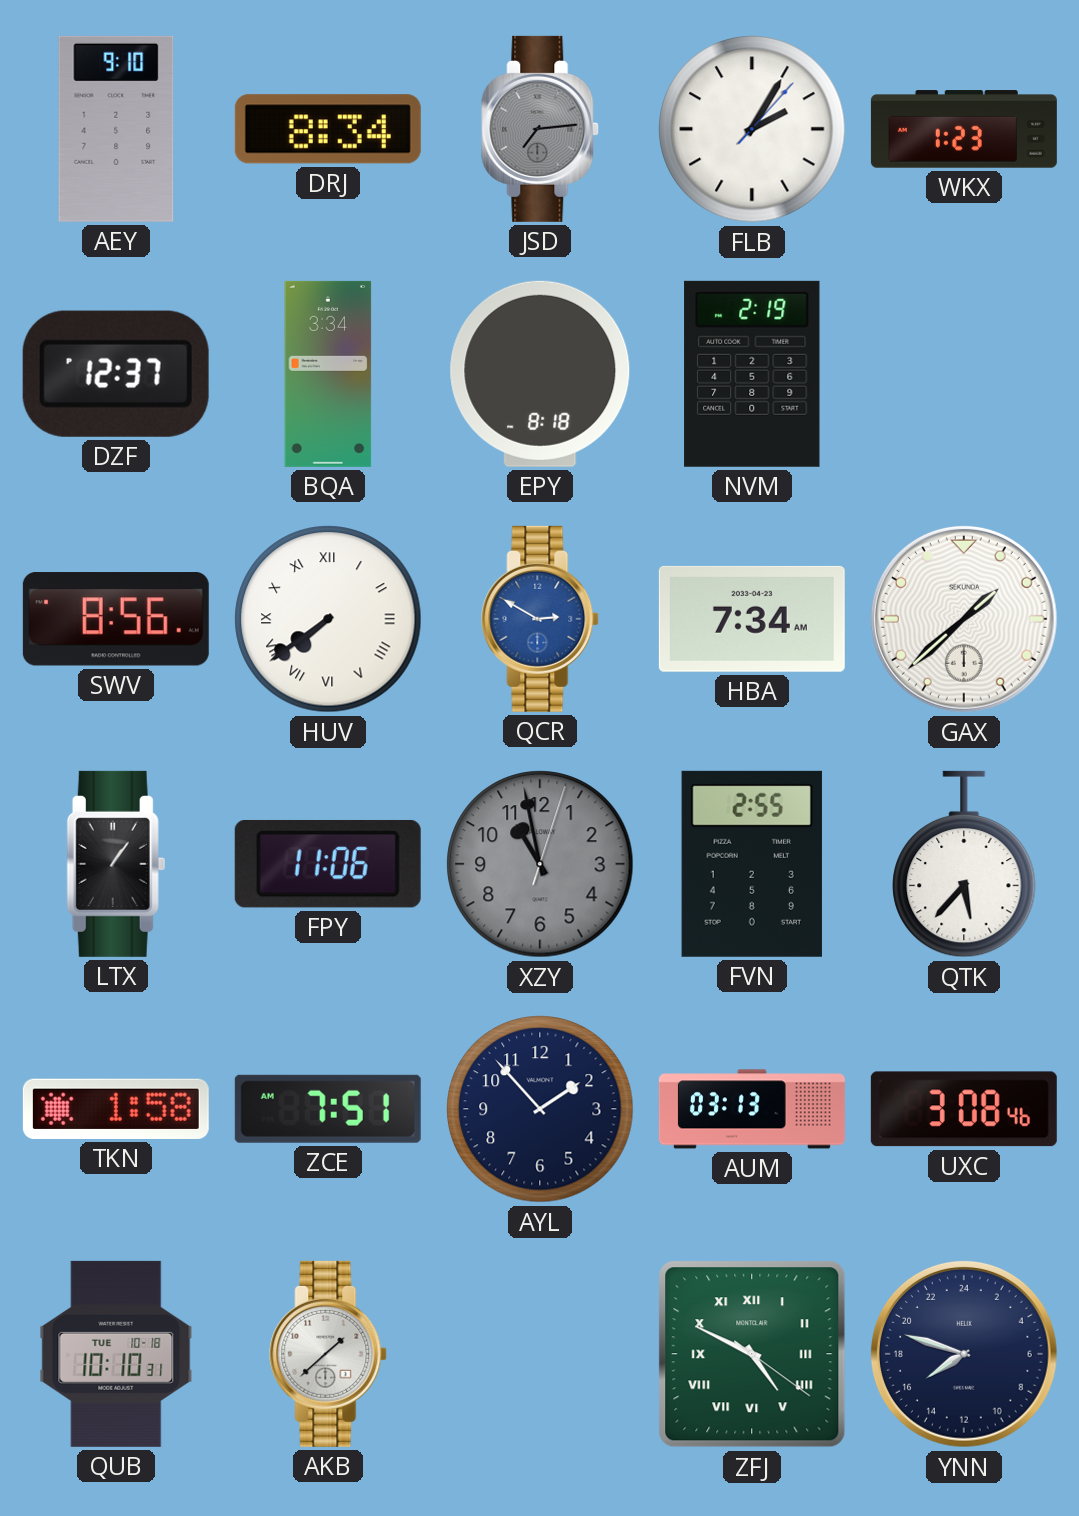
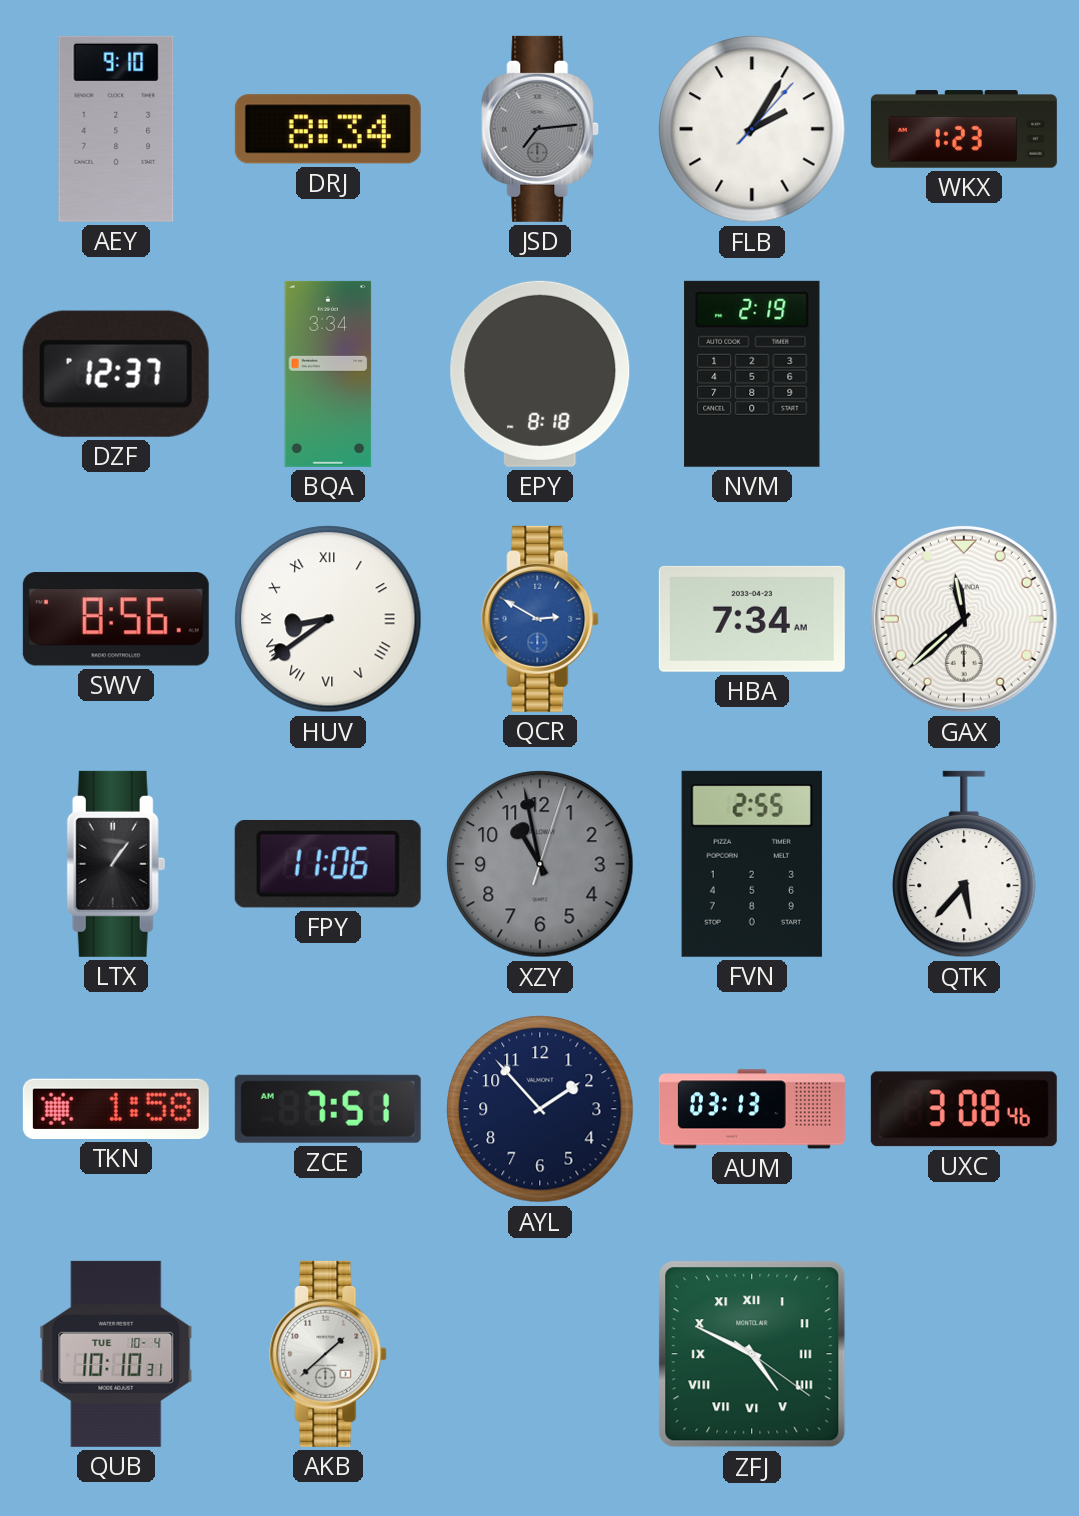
HUV: 7:39 -> 8:39 (328, 619)
GAX: 1:38 -> 11:38 (964, 619)
QUB date: TUE 10-18 -> TUE 10-4 (116, 1354)
YNN: 15:48 -> none (964, 1354)
